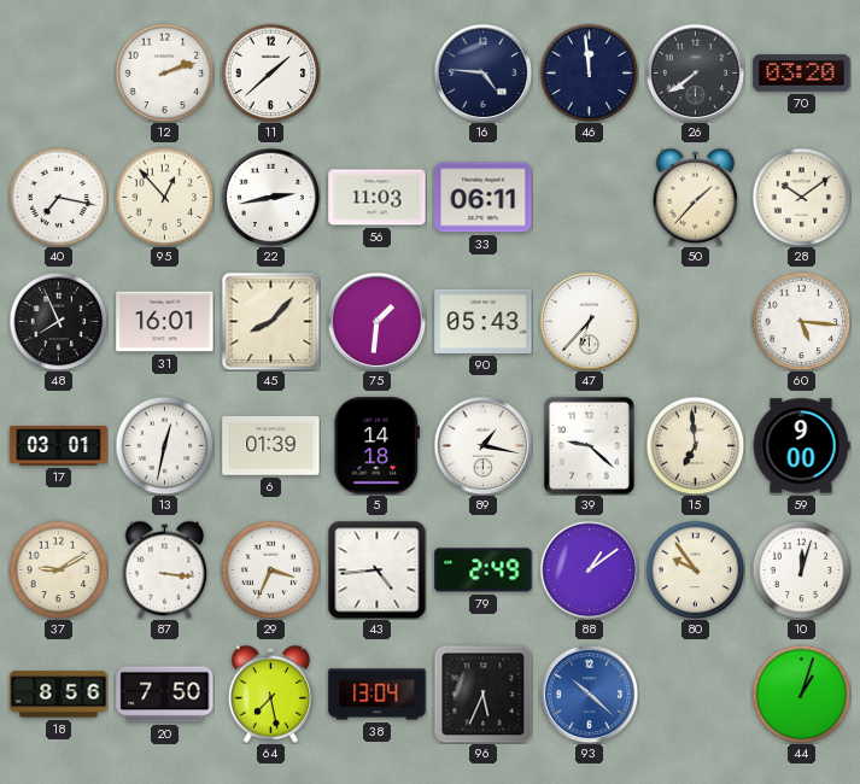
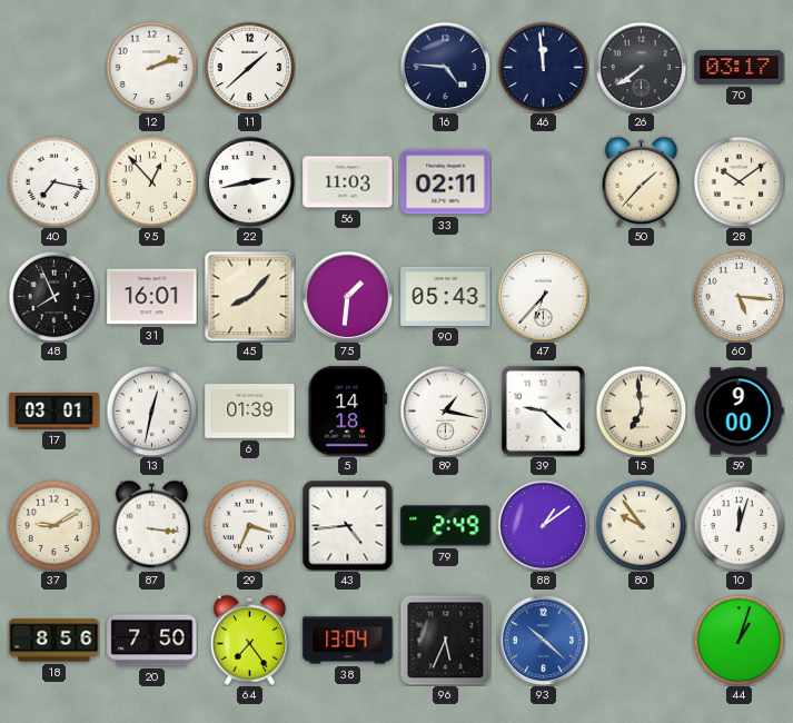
70: 03:20 -> 03:17 (740, 68)
33: 06:11 -> 02:11 (446, 182)
64: 7:28 -> 7:24 (250, 640)
